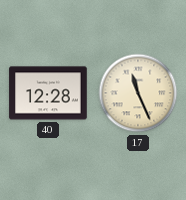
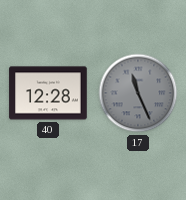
17 dial: cream -> grey (138, 93)
